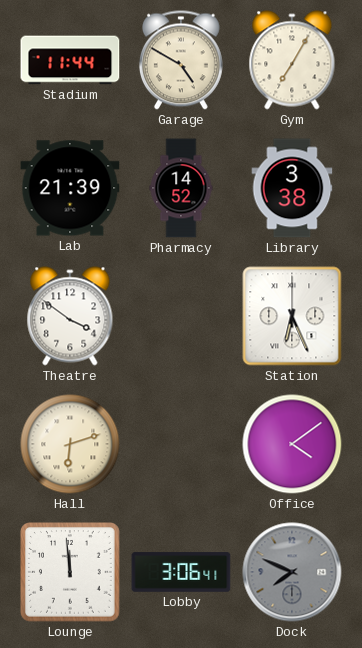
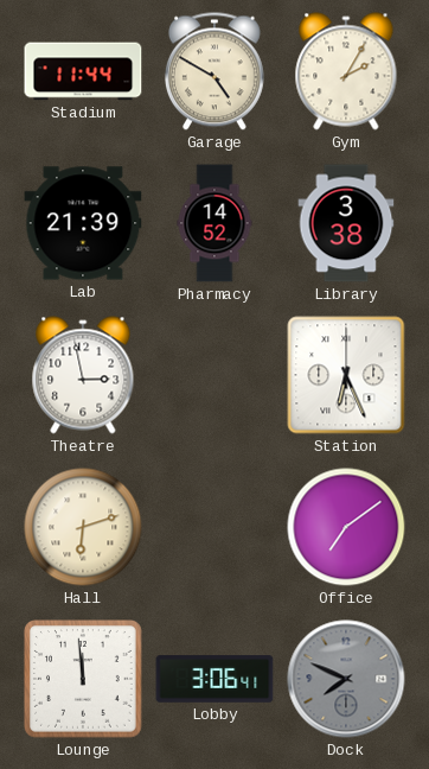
Gym: 7:05 -> 2:05 (346, 71)
Theatre: 3:51 -> 2:58 (83, 375)
Office: 4:09 -> 7:09 (346, 527)
